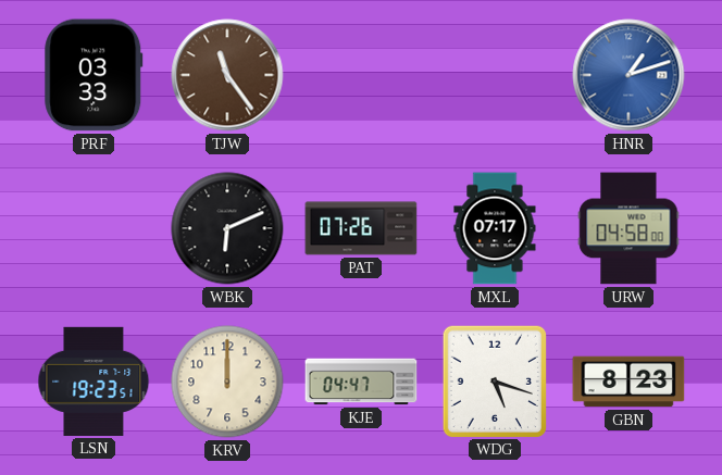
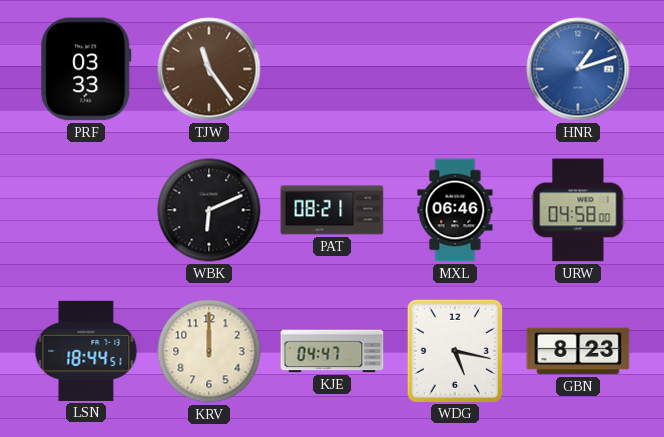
PAT: 07:26 -> 08:21 (332, 210)
MXL: 07:17 -> 06:46 (455, 210)
LSN: 19:23 -> 18:44 (86, 351)
WDG: 5:18 -> 5:17 (454, 350)
